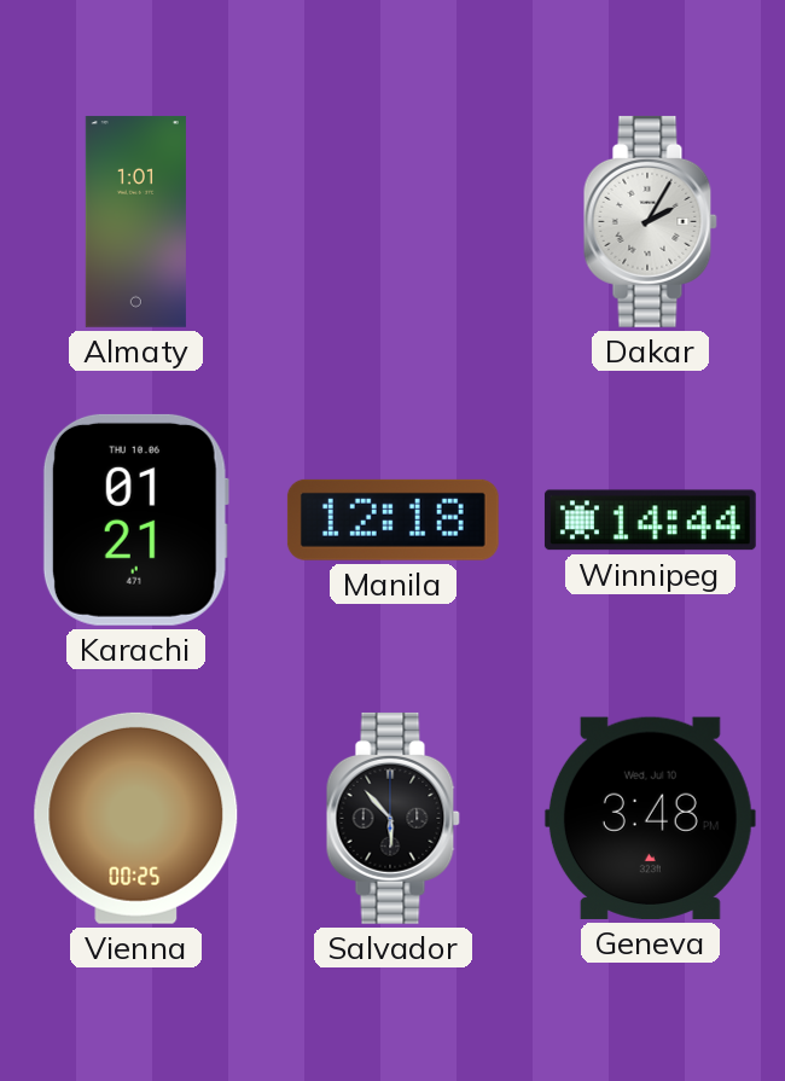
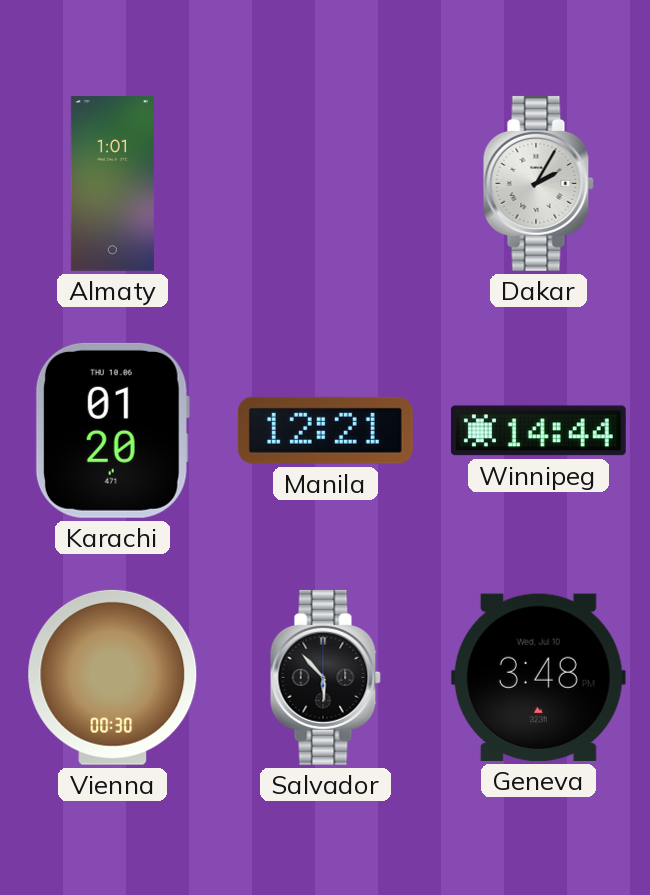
Karachi: 01:21 -> 01:20 (112, 430)
Manila: 12:18 -> 12:21 (325, 430)
Vienna: 00:25 -> 00:30 (113, 677)
